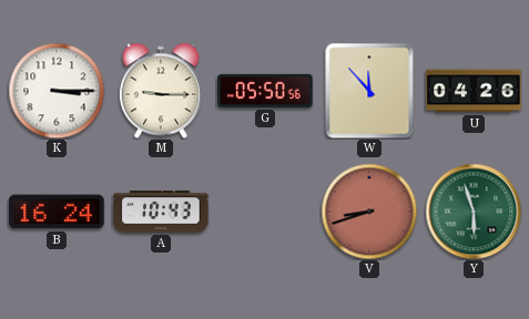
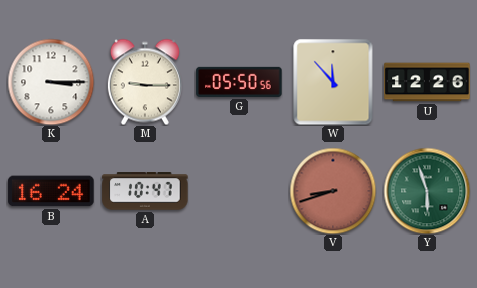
U: 04:26 -> 12:26 (427, 82)
A: 10:43 -> 10:47 (145, 191)
